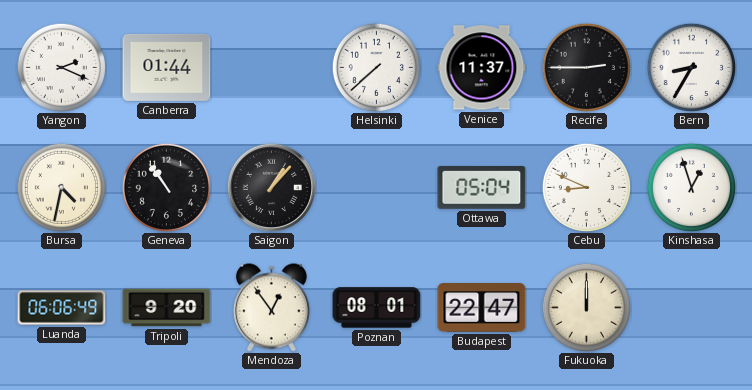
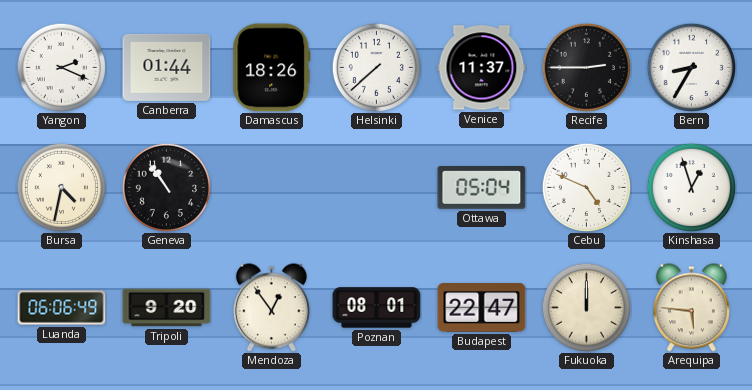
Damascus: none -> 18:26 (272, 68)
Saigon: 1:07 -> none (271, 187)
Cebu: 8:49 -> 4:49 (586, 187)
Arequipa: none -> 5:46 (691, 308)
